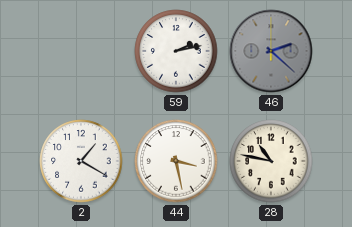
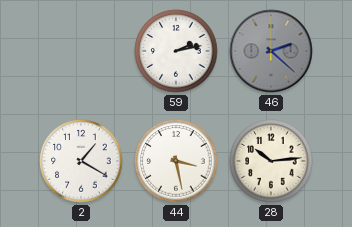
28: 10:47 -> 10:14 (271, 161)
